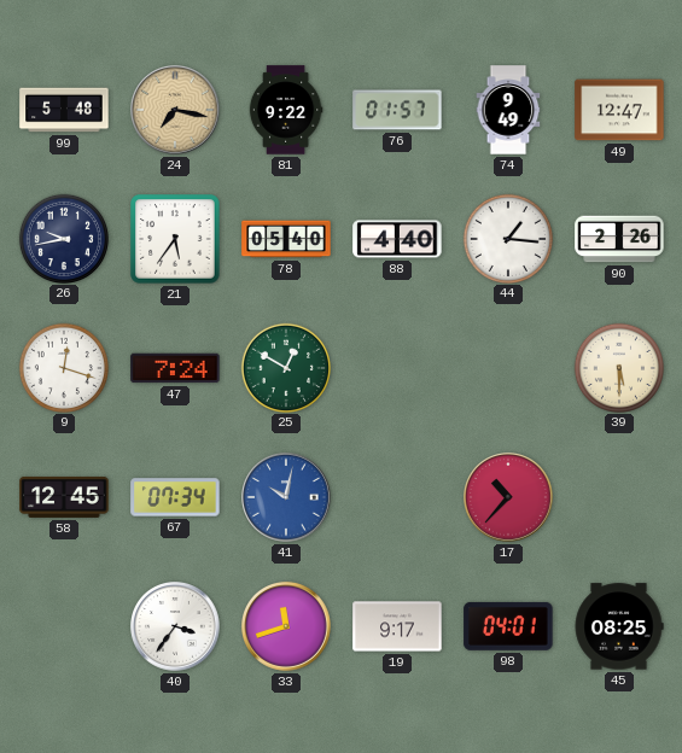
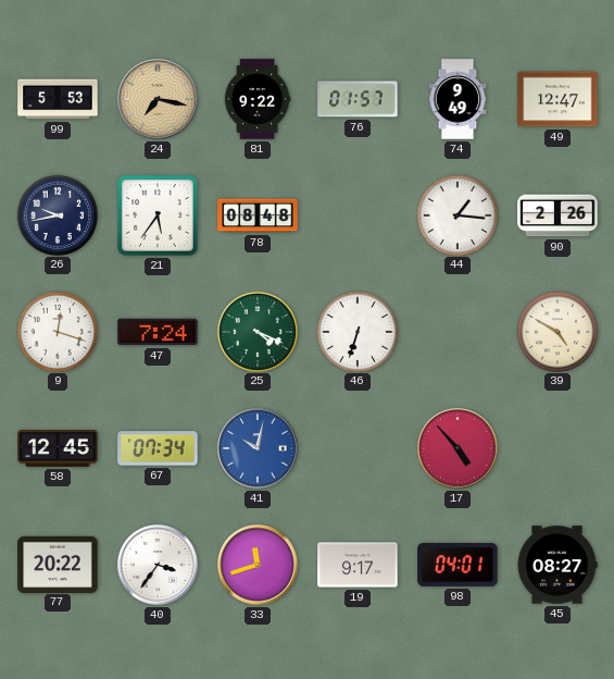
99: 5:48 -> 5:53 (58, 99)
78: 05:40 -> 08:48 (258, 215)
88: 4:40 -> none (397, 239)
25: 12:50 -> 4:19 (256, 331)
46: none -> 6:33 (356, 331)
39: 5:30 -> 4:50 (556, 331)
17: 10:37 -> 4:53 (459, 449)
77: none -> 20:22 (58, 564)
45: 08:25 -> 08:27 (557, 565)
